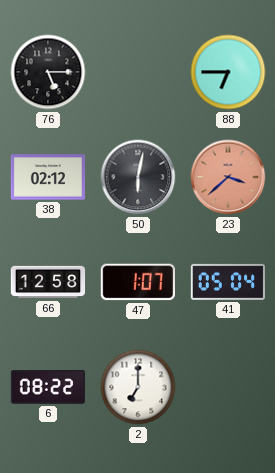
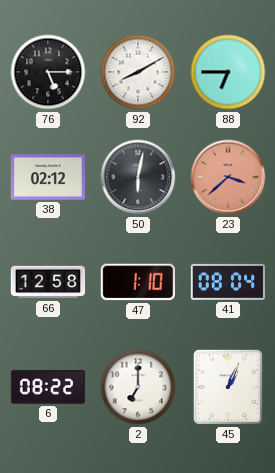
92: none -> 8:10 (138, 72)
47: 1:07 -> 1:10 (137, 282)
41: 05:04 -> 08:04 (227, 282)
45: none -> 1:04 (228, 387)
